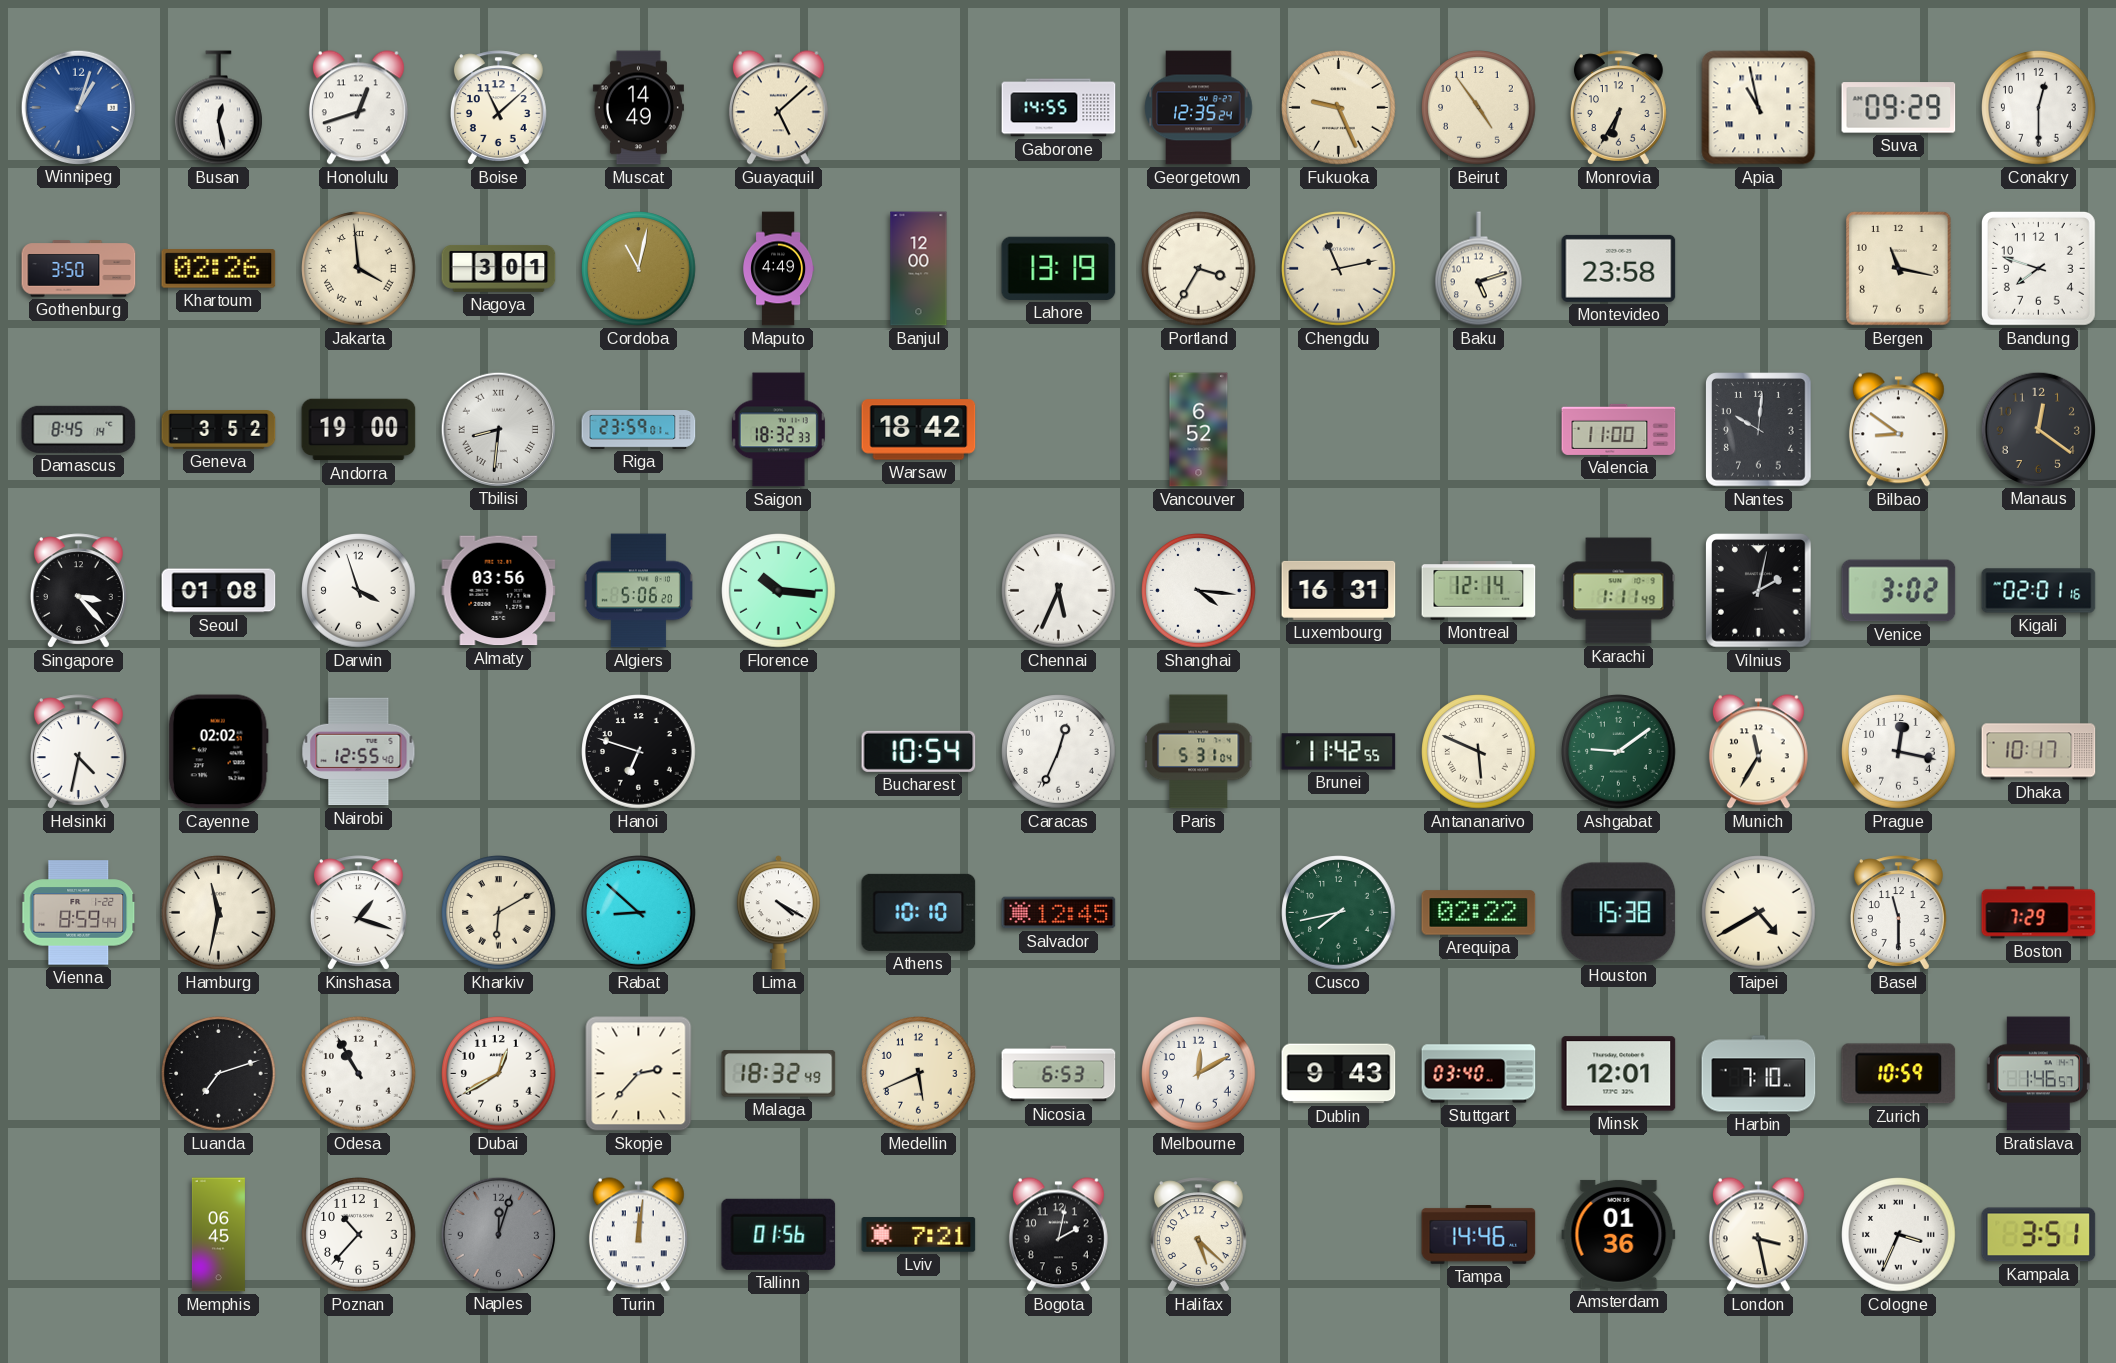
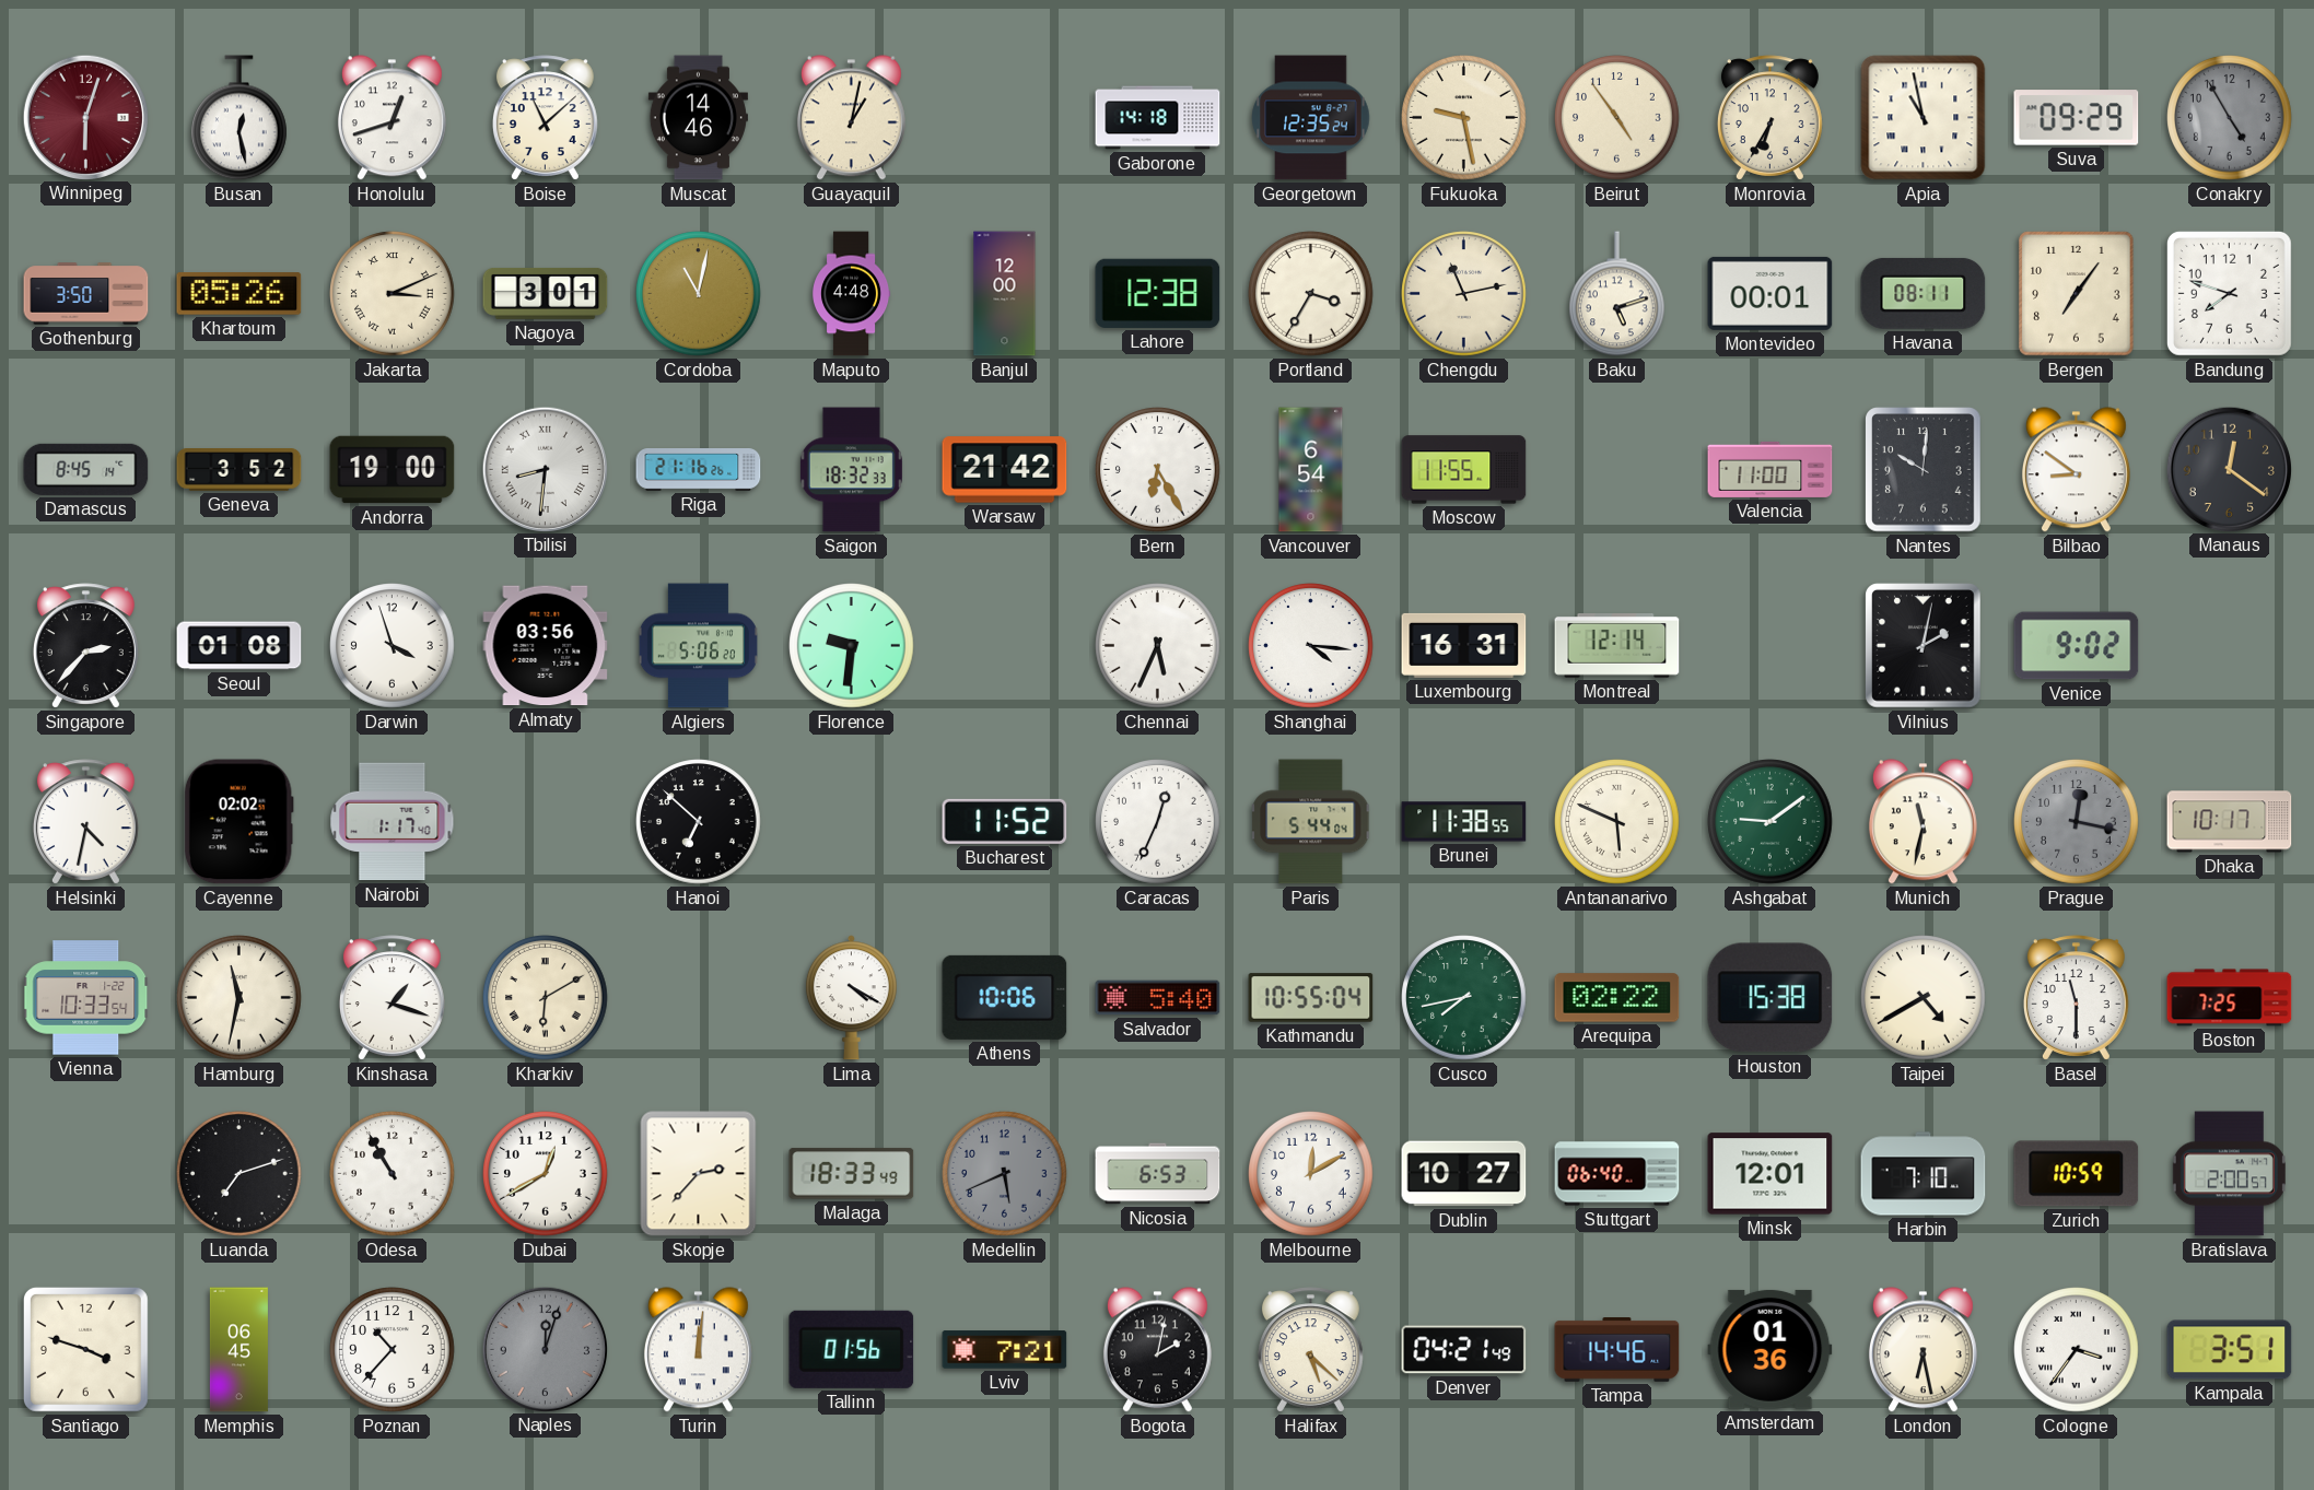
Winnipeg: 1:03 -> 6:03 (85, 117)
Winnipeg dial: blue -> burgundy (85, 117)
Muscat: 14:49 -> 14:46 (698, 118)
Guayaquil: 5:08 -> 1:02 (851, 118)
Gaborone: 14:55 -> 14:18 (1158, 118)
Fukuoka: 9:26 -> 9:28 (1464, 118)
Conakry: 12:30 -> 4:55 (2230, 118)
Conakry dial: white -> grey (2230, 118)
Khartoum: 02:26 -> 05:26 (239, 294)
Jakarta: 3:59 -> 3:11 (393, 294)
Maputo: 4:49 -> 4:48 (852, 294)
Lahore: 13:19 -> 12:38 (1158, 293)
Montevideo: 23:58 -> 00:01 (1770, 293)
Havana: none -> 08:11 (1924, 293)
Bergen: 11:17 -> 7:06 (2077, 294)
Riga: 23:59 -> 21:16 (699, 470)
Warsaw: 18:42 -> 21:42 (1005, 470)
Bern: none -> 6:25 (1158, 470)
Vancouver: 6:52 -> 6:54 (1311, 470)
Moscow: none -> 11:55 (1464, 470)
Singapore: 3:23 -> 2:37 (85, 646)
Florence: 10:16 -> 9:31 (852, 646)
Karachi: 1:11 -> none (1619, 591)
Venice: 3:02 -> 9:02 (2077, 646)
Kigali: 02:01 -> none (2039, 591)
Nairobi: 12:55 -> 1:17 (393, 822)
Hanoi: 6:48 -> 6:52 (699, 822)
Bucharest: 10:54 -> 11:52 (1005, 821)
Paris: 5:31 -> 5:44 (1311, 822)
Brunei: 11:42 -> 11:38 (1464, 822)
Munich: 11:35 -> 11:32 (1923, 822)
Prague dial: white -> grey (2077, 822)
Vienna: 8:59 -> 10:33 (86, 998)
Rabat: 8:52 -> none (639, 913)
Athens: 10:10 -> 10:06 (1005, 997)
Salvador: 12:45 -> 5:40 (1158, 998)
Kathmandu: none -> 10:55 (1311, 998)
Boston: 7:29 -> 7:25 (2230, 998)
Malaga: 18:32 -> 18:33 (852, 1174)
Medellin dial: cream -> grey (1005, 1174)
Dublin: 9:43 -> 10:27 (1464, 1174)
Stuttgart: 03:40 -> 06:40 (1617, 1174)
Bratislava: 1:46 -> 2:00 (2229, 1174)
Santiago: none -> 3:48 (85, 1349)
Denver: none -> 04:21 (1464, 1350)
London: 3:28 -> 6:28 (1923, 1350)
Cologne: 3:34 -> 3:36 (2077, 1350)
